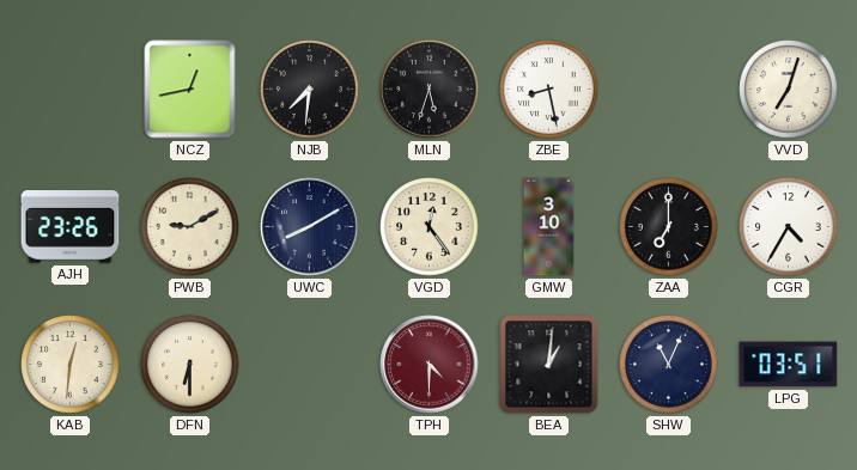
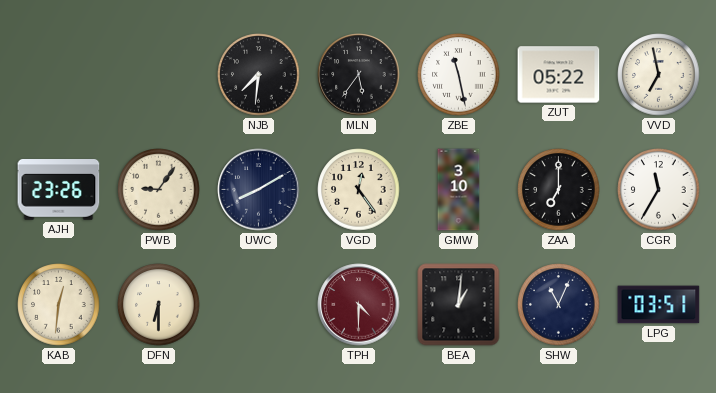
NCZ: 12:43 -> none (190, 90)
MLN: 5:33 -> 5:36 (359, 75)
ZBE: 8:28 -> 11:28 (459, 75)
ZUT: none -> 05:22 (559, 75)
VVD: 7:03 -> 6:58 (659, 75)
PWB: 9:10 -> 9:06 (159, 190)
CGR: 4:35 -> 11:35 (659, 190)
